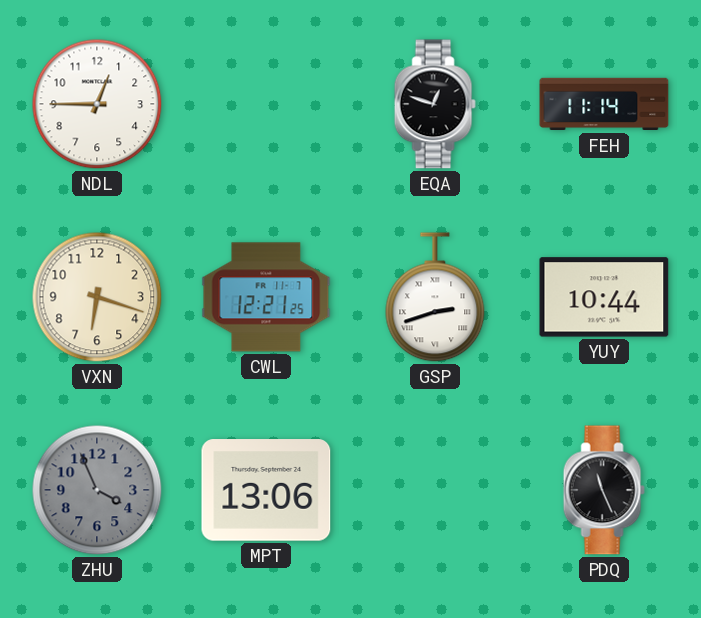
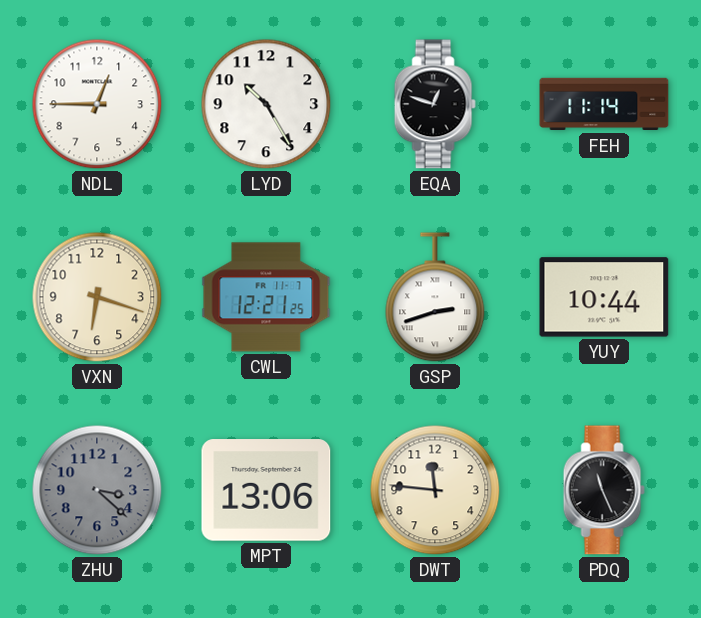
LYD: none -> 10:25 (266, 104)
ZHU: 3:56 -> 3:22 (97, 490)
DWT: none -> 11:46 (435, 490)
